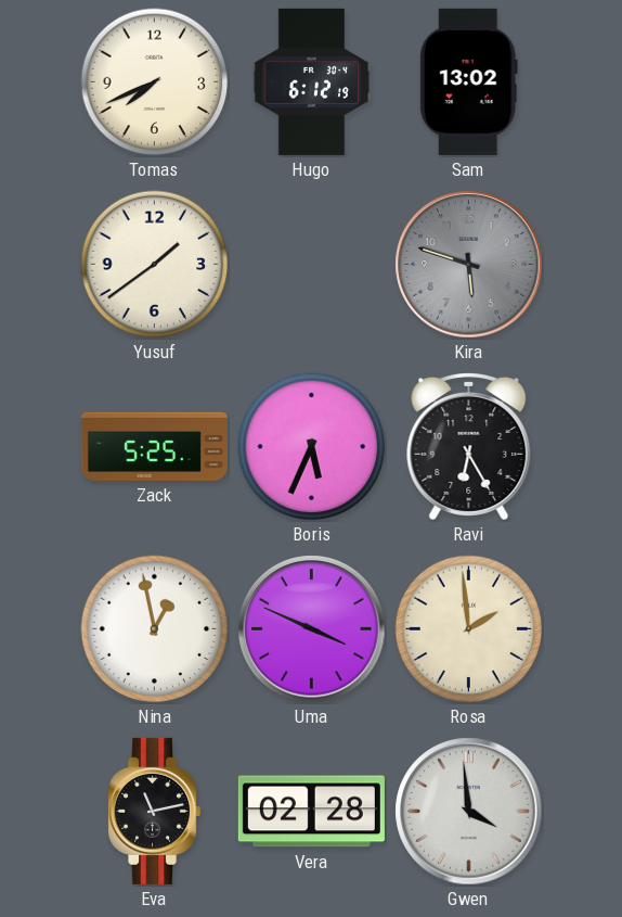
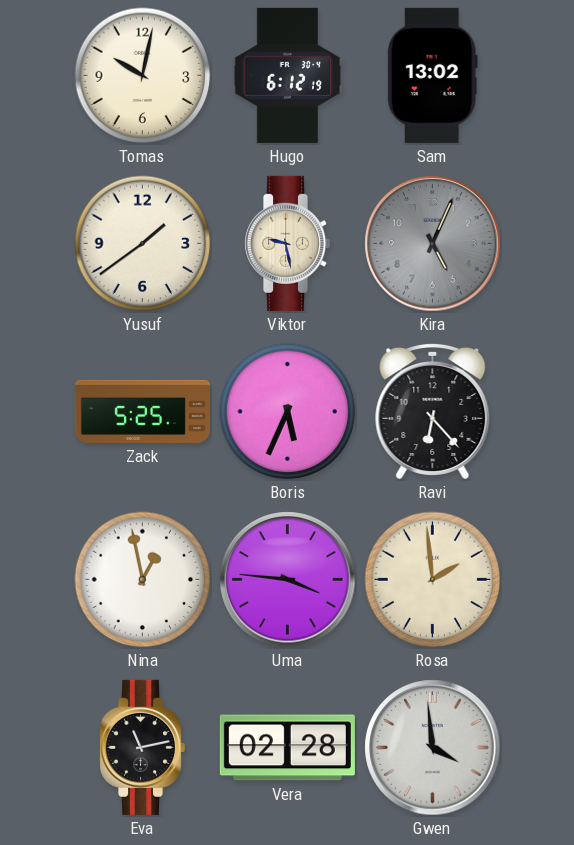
Tomas: 7:41 -> 10:02 (143, 76)
Viktor: none -> 9:28 (288, 243)
Kira: 5:48 -> 5:04 (433, 244)
Ravi: 6:25 -> 6:23 (433, 411)
Uma: 3:49 -> 3:46 (288, 580)
